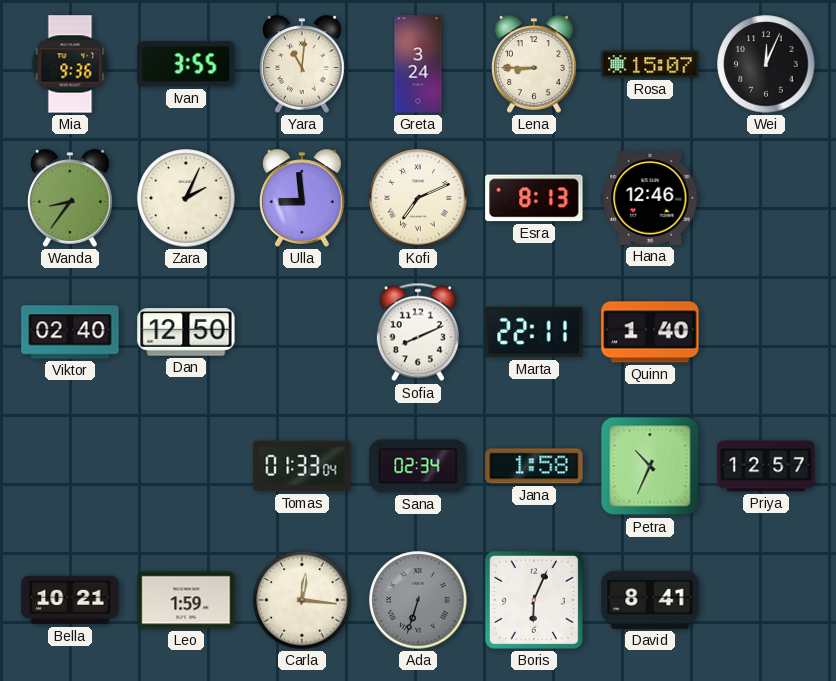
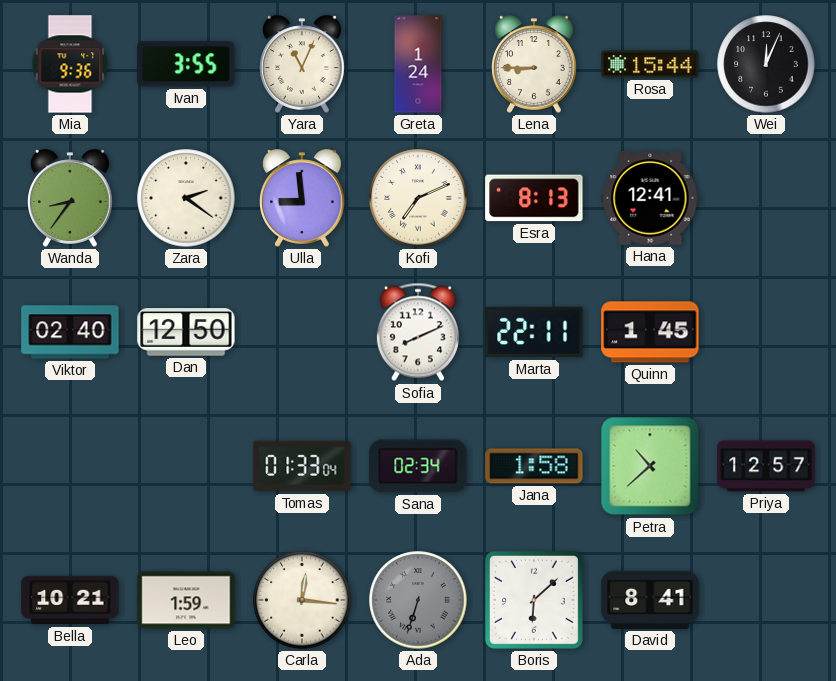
Yara: 11:01 -> 11:04 (303, 64)
Greta: 3:24 -> 1:24 (418, 64)
Rosa: 15:07 -> 15:44 (650, 64)
Zara: 2:04 -> 2:21 (186, 198)
Hana: 12:46 -> 12:41 (650, 198)
Quinn: 1:40 -> 1:45 (650, 332)
Petra: 10:34 -> 10:38 (650, 466)
Boris: 6:04 -> 6:08 (534, 600)
